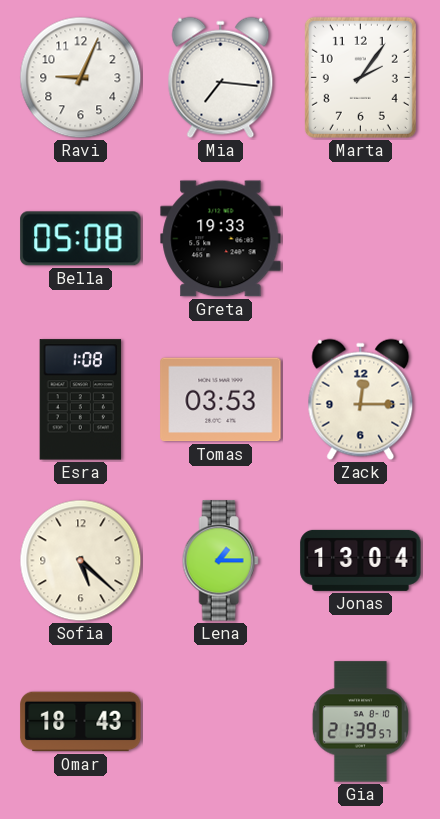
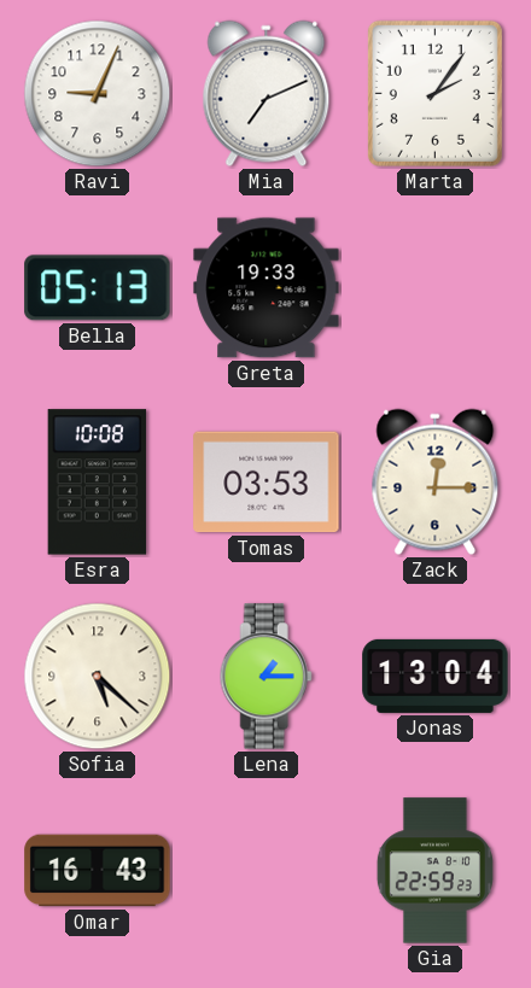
Mia: 7:16 -> 7:11 (267, 94)
Bella: 05:08 -> 05:13 (98, 288)
Esra: 1:08 -> 10:08 (98, 483)
Omar: 18:43 -> 16:43 (98, 871)
Gia: 21:39 -> 22:59 (434, 871)
